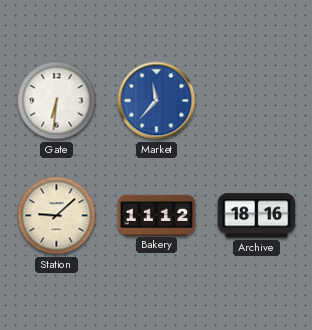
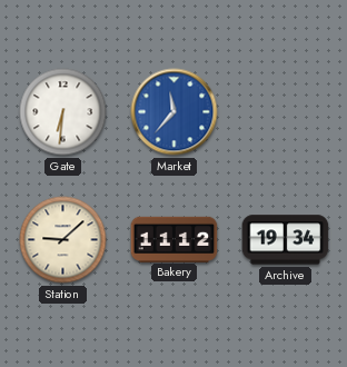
Archive: 18:16 -> 19:34 (286, 240)
